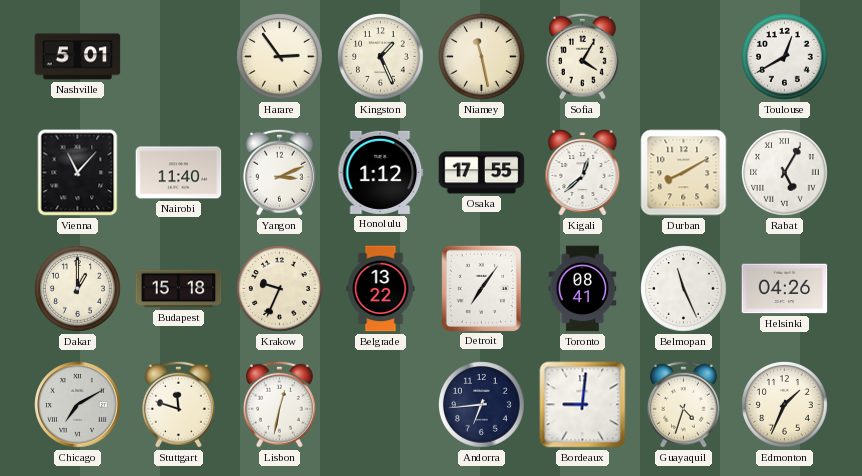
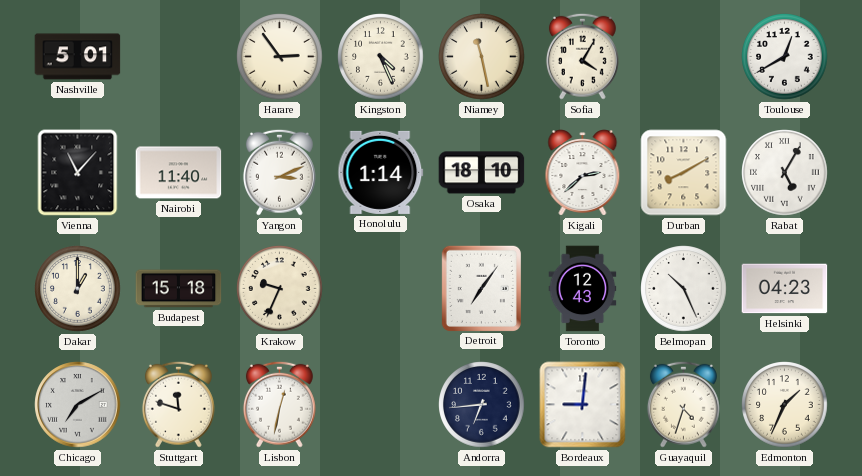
Kingston: 1:26 -> 4:26 (381, 57)
Honolulu: 1:12 -> 1:14 (381, 172)
Osaka: 17:55 -> 18:10 (482, 173)
Kigali: 12:38 -> 2:38 (583, 173)
Belgrade: 13:22 -> none (381, 289)
Toronto: 08:41 -> 12:43 (583, 289)
Belmopan: 11:26 -> 10:26 (684, 289)
Helsinki: 04:26 -> 04:23 (785, 289)
